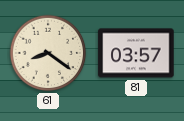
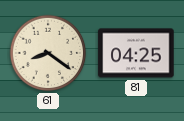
81: 03:57 -> 04:25 (136, 53)
